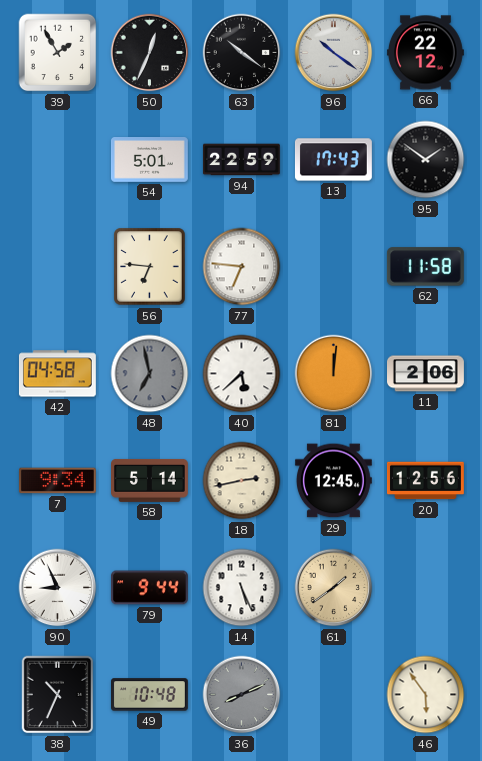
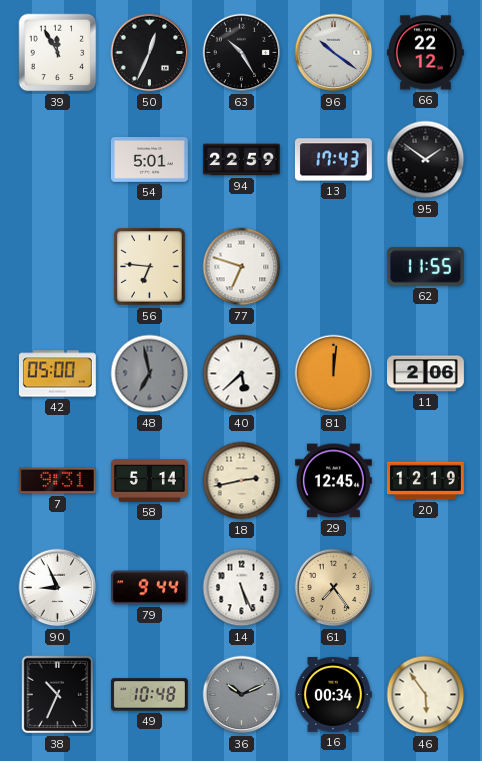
39: 1:55 -> 11:55 (58, 53)
63: 10:21 -> 10:25 (242, 53)
77: 6:46 -> 6:48 (242, 267)
62: 11:58 -> 11:55 (425, 267)
42: 04:58 -> 05:00 (57, 374)
7: 9:34 -> 9:31 (57, 481)
20: 12:56 -> 12:19 (426, 481)
61: 1:39 -> 7:24 (334, 588)
36: 8:11 -> 10:11 (242, 695)
16: none -> 00:34 (333, 694)
